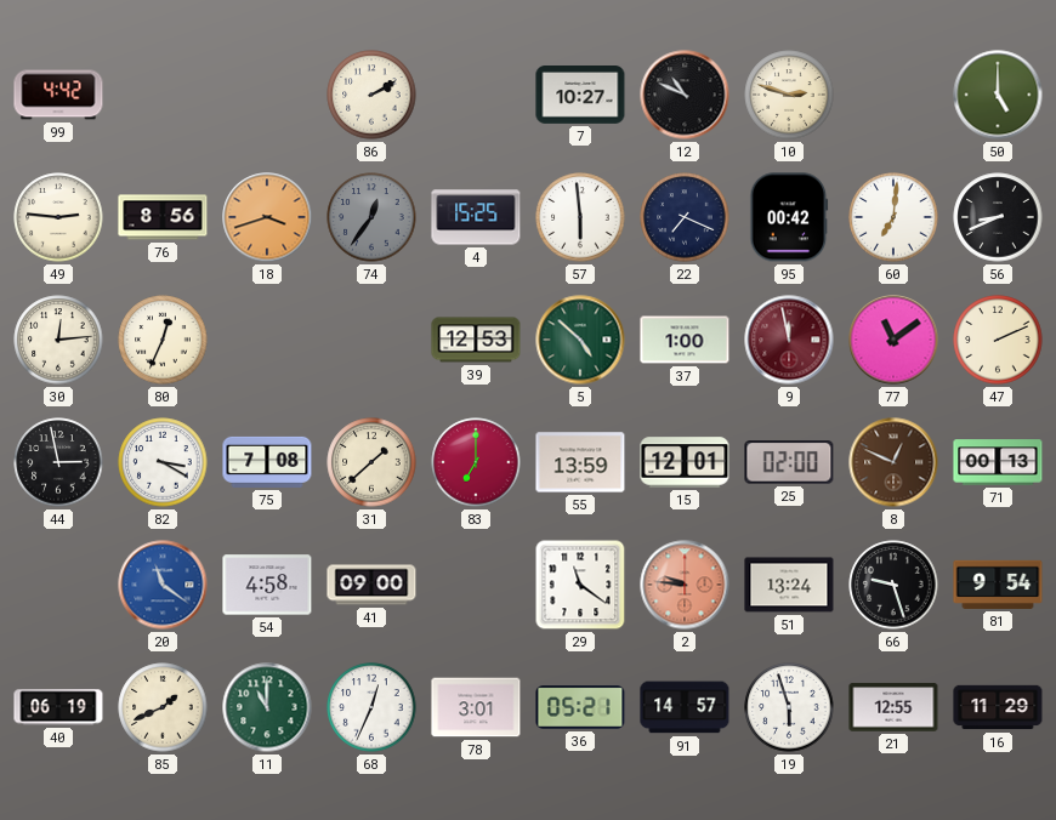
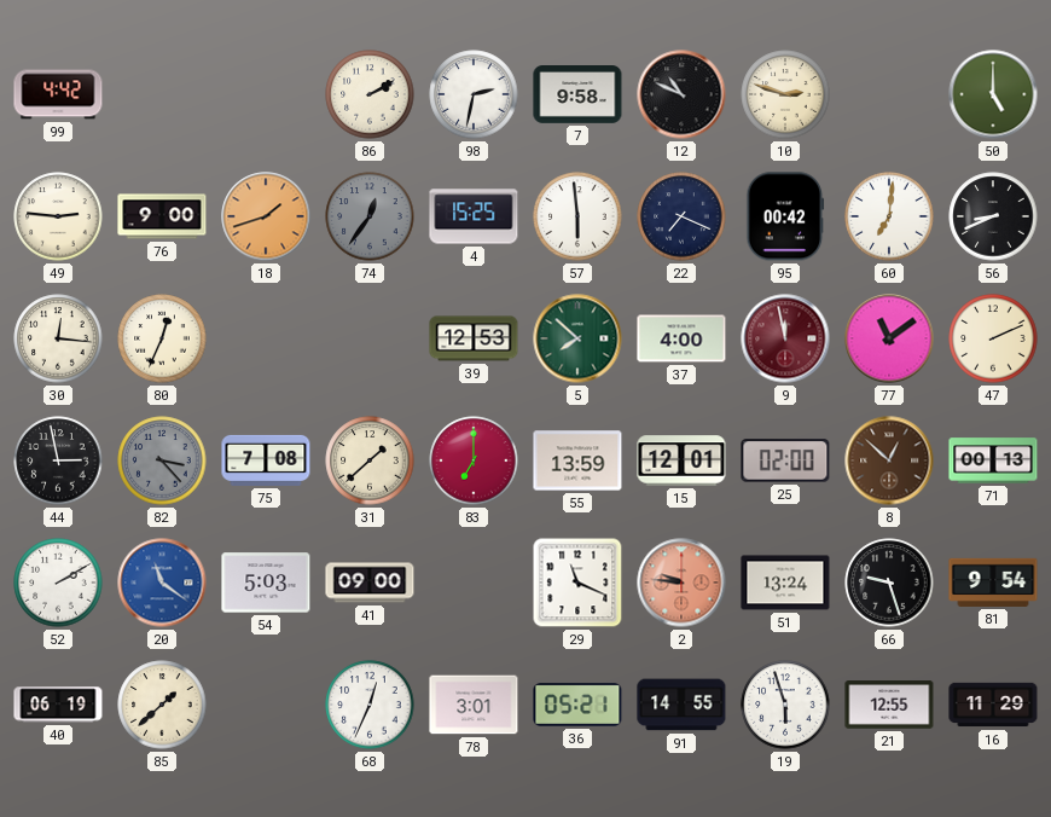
98: none -> 2:32 (474, 94)
7: 10:27 -> 9:58 (577, 95)
76: 8:56 -> 9:00 (162, 216)
18: 3:42 -> 1:42 (266, 216)
30: 12:14 -> 12:16 (58, 338)
5: 4:52 -> 7:52 (577, 338)
37: 1:00 -> 4:00 (681, 338)
82: 3:20 -> 3:23 (162, 460)
82 dial: white -> grey (162, 460)
8: 12:49 -> 12:52 (889, 460)
52: none -> 2:10 (58, 583)
54: 4:58 -> 5:03 (266, 583)
29: 11:21 -> 11:19 (577, 583)
85: 1:41 -> 1:38 (162, 705)
11: 11:00 -> none (267, 707)
91: 14:57 -> 14:55 (681, 705)
